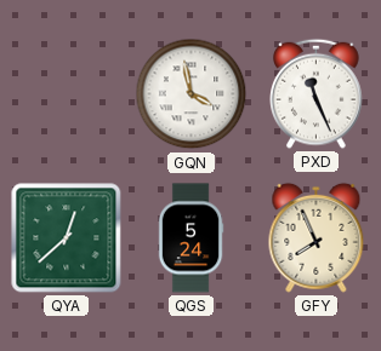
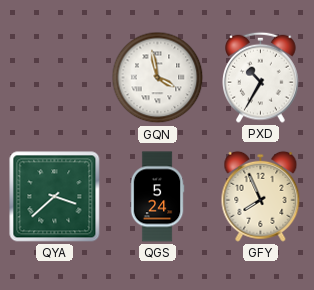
PXD: 11:26 -> 10:35 (261, 77)
QYA: 12:38 -> 3:38 (55, 197)
